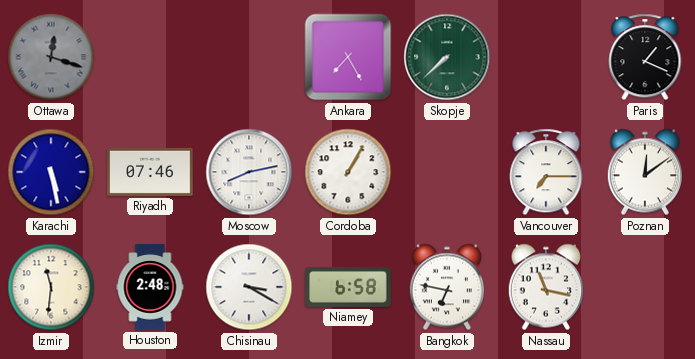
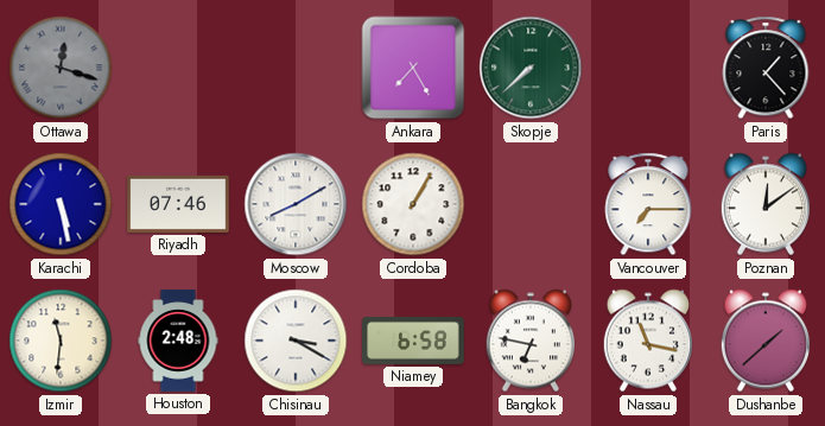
Paris: 1:19 -> 1:23 (766, 68)
Moscow: 8:13 -> 8:10 (296, 204)
Dushanbe: none -> 1:38 (764, 341)
